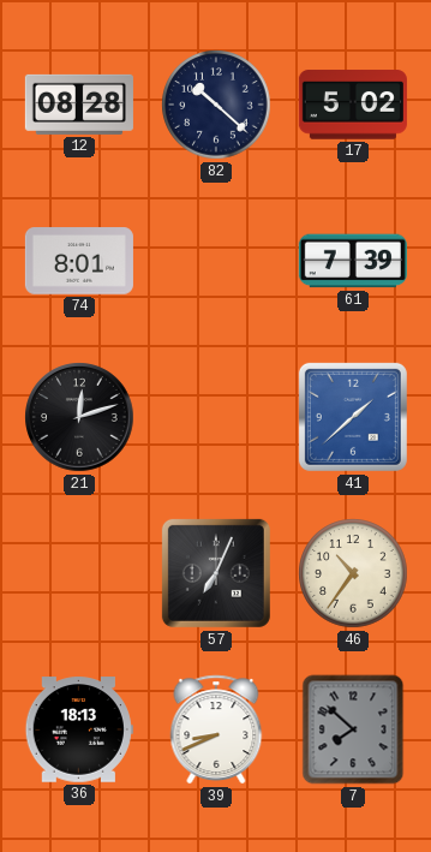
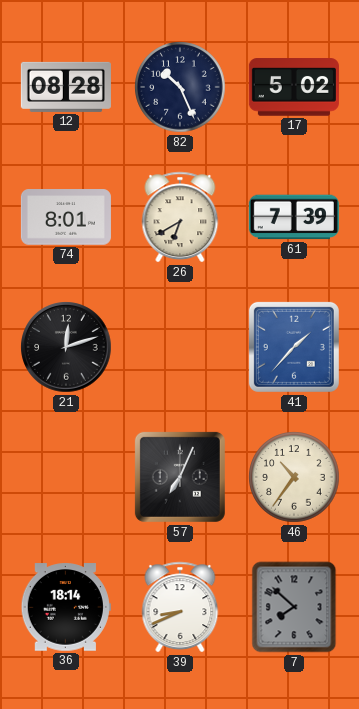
82: 10:22 -> 10:26 (180, 87)
26: none -> 6:40 (180, 217)
41: 1:38 -> 1:37 (294, 347)
36: 18:13 -> 18:14 (66, 607)
